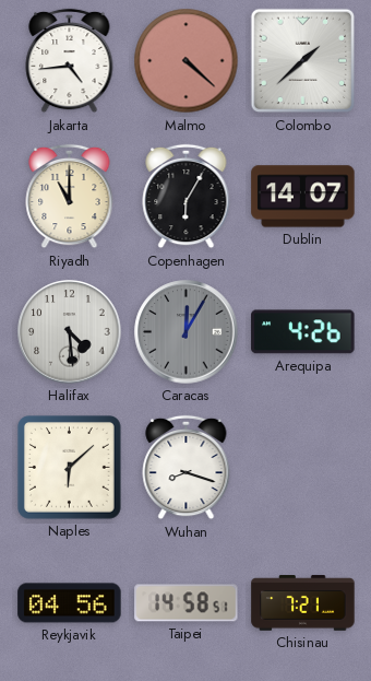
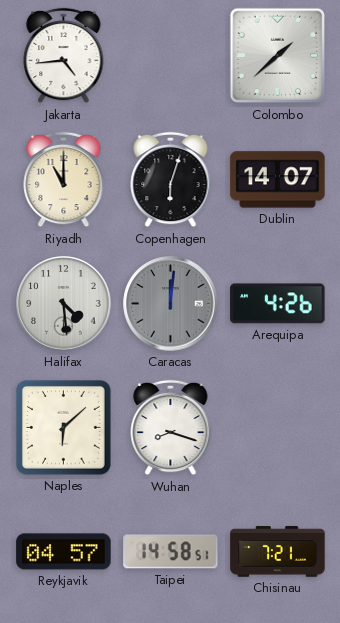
Malmo: 4:22 -> none (187, 61)
Copenhagen: 6:05 -> 6:03 (171, 180)
Caracas: 12:05 -> 12:01 (171, 304)
Reykjavik: 04:56 -> 04:57 (64, 552)
